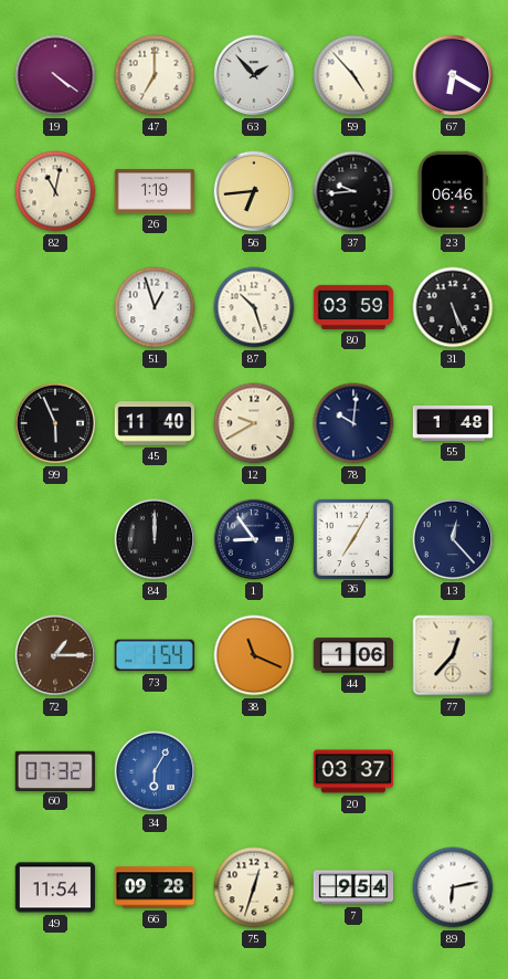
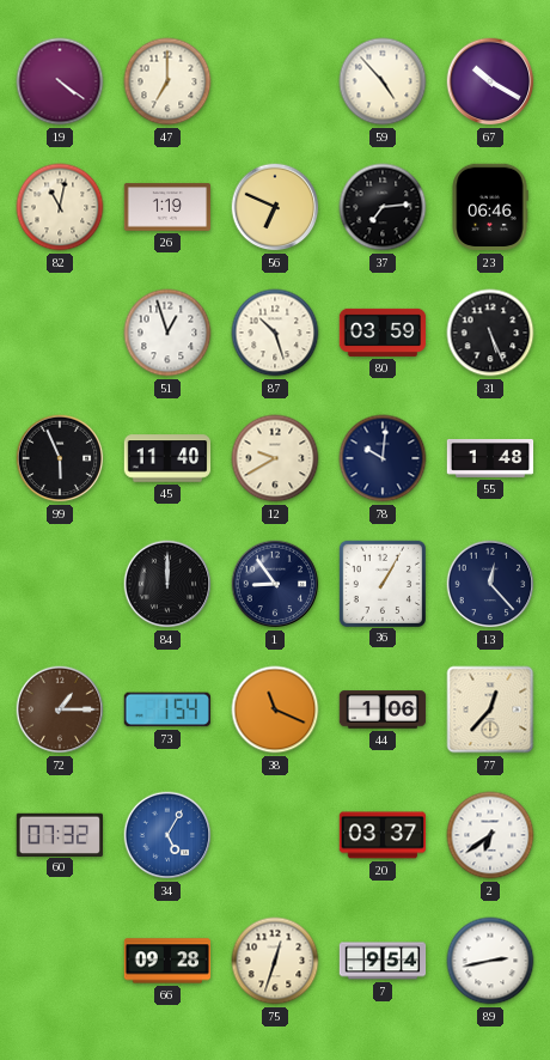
63: 1:53 -> none (254, 75)
67: 6:20 -> 10:20 (490, 81)
56: 6:44 -> 6:49 (275, 207)
37: 9:44 -> 7:14 (383, 207)
36: 7:05 -> 1:05 (381, 583)
34: 6:05 -> 5:05 (167, 835)
2: none -> 6:39 (490, 835)
49: 11:54 -> none (55, 887)
89: 6:13 -> 2:43 (490, 961)
